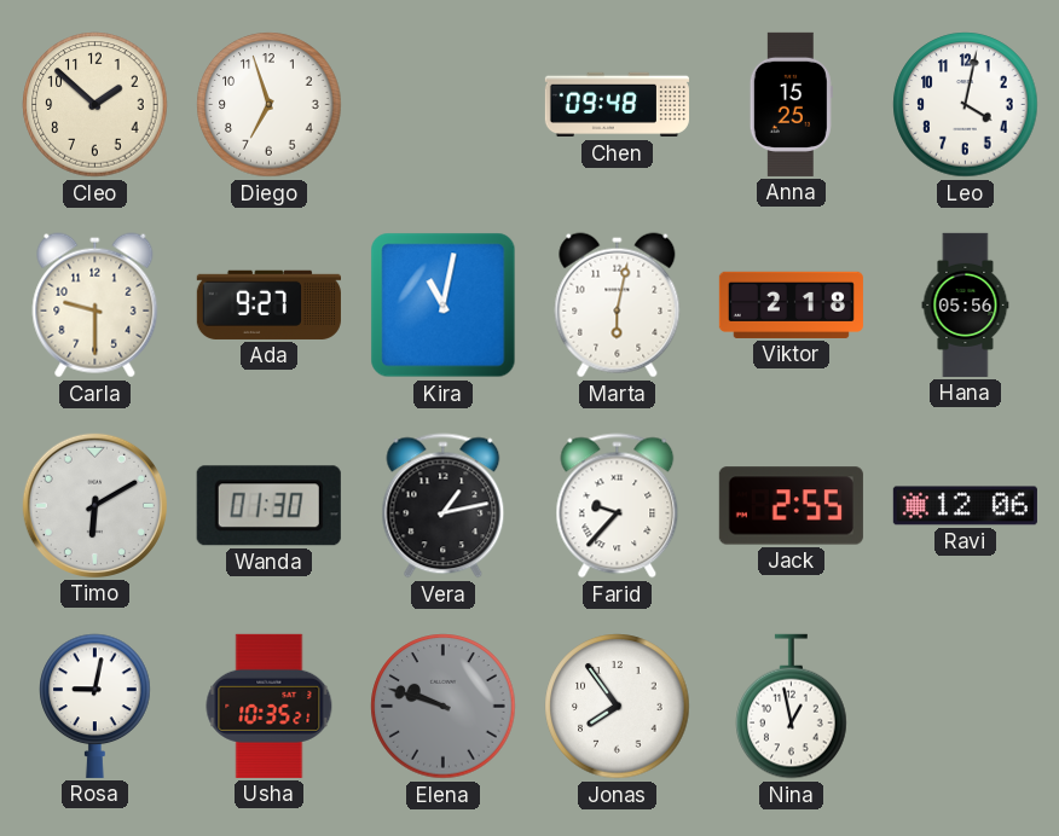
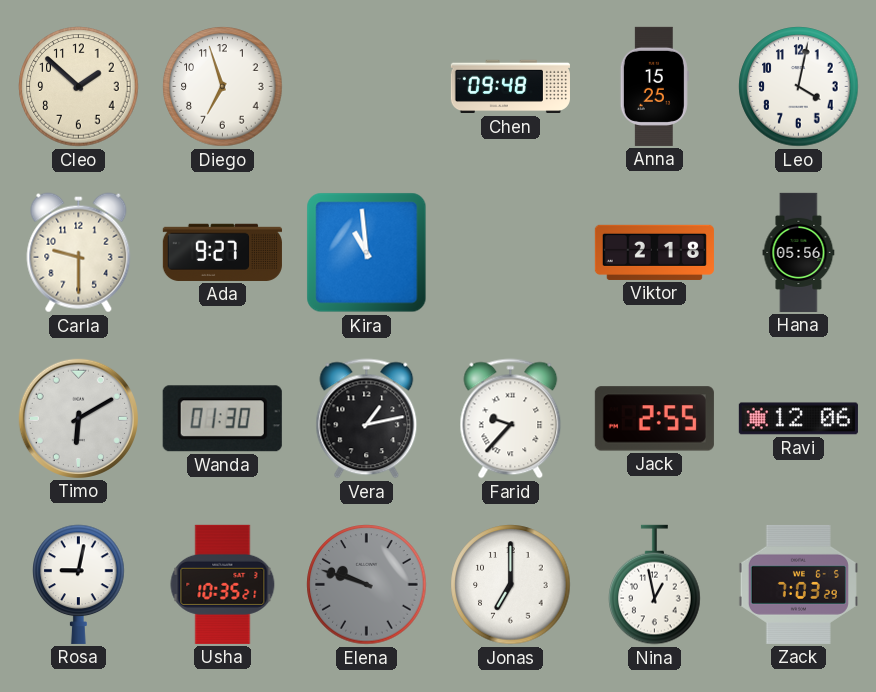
Kira: 11:02 -> 10:59 (367, 253)
Marta: 6:02 -> none (618, 306)
Jonas: 7:54 -> 7:00 (511, 585)
Zack: none -> 7:03 (798, 584)
